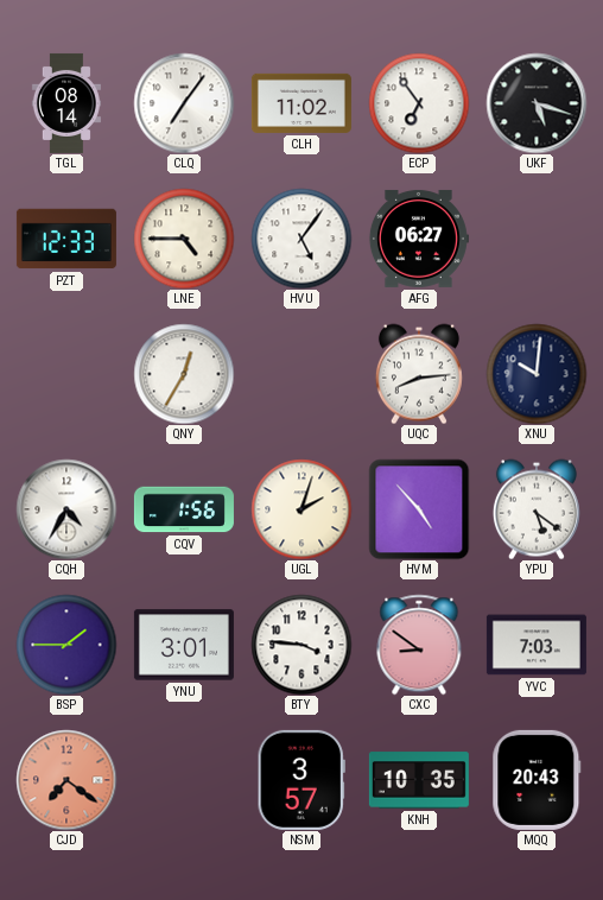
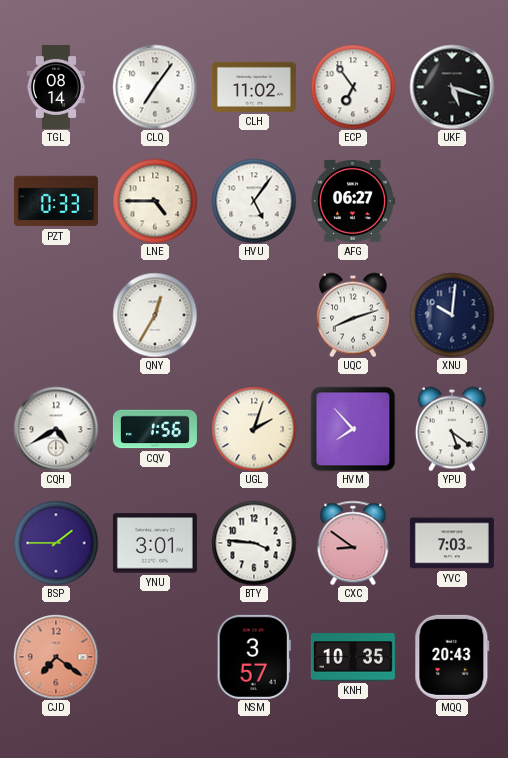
PZT: 12:33 -> 0:33 (56, 201)
UQC: 8:14 -> 8:12 (353, 315)
CQH: 4:35 -> 4:40 (56, 429)
HVM: 4:53 -> 7:53 (353, 429)
